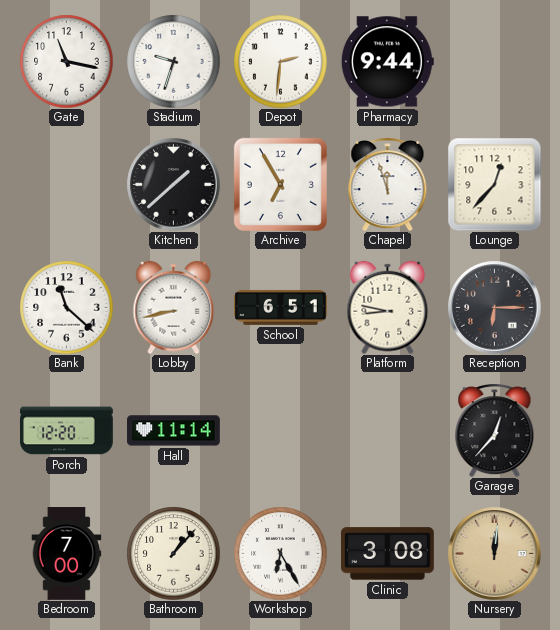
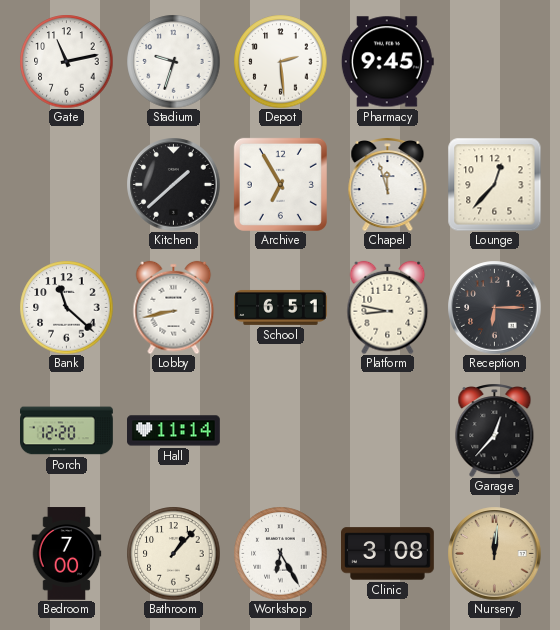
Gate: 11:17 -> 11:13 (66, 61)
Depot: 2:31 -> 2:29 (280, 61)
Pharmacy: 9:44 -> 9:45 (387, 62)
